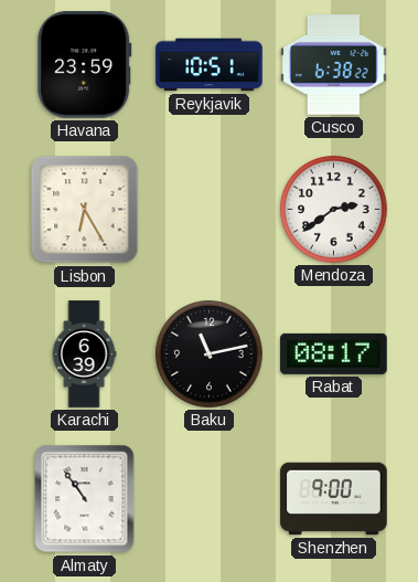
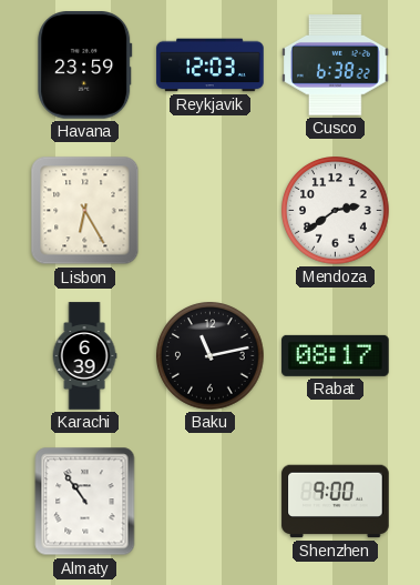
Reykjavik: 10:51 -> 12:03 (211, 65)
